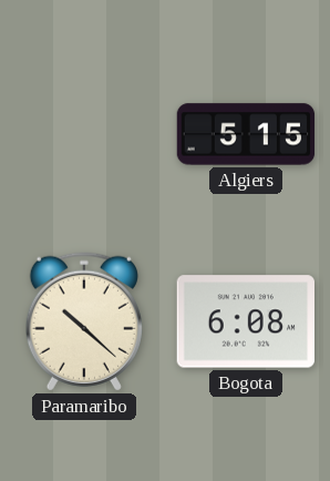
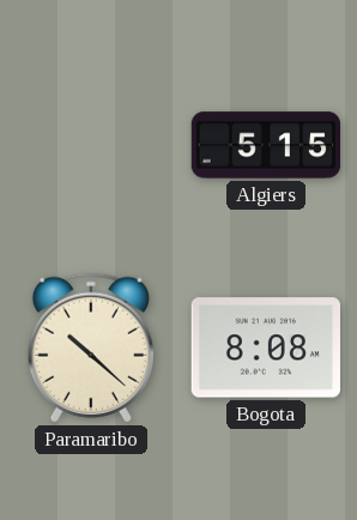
Bogota: 6:08 -> 8:08 (265, 347)
